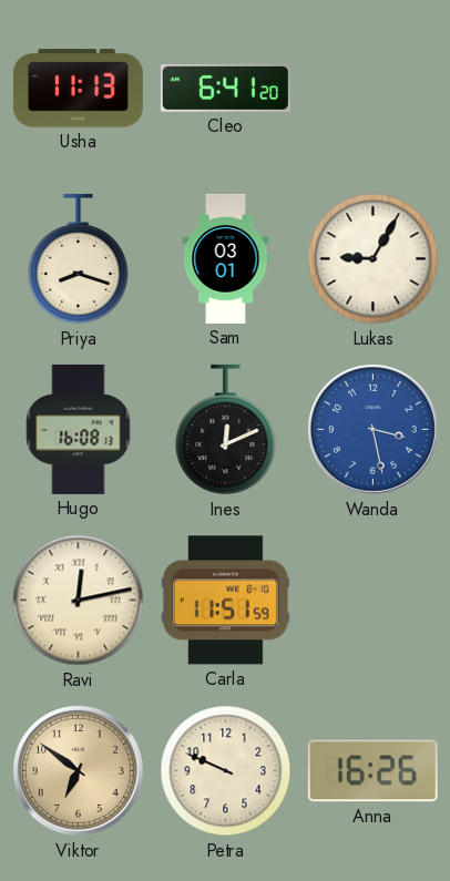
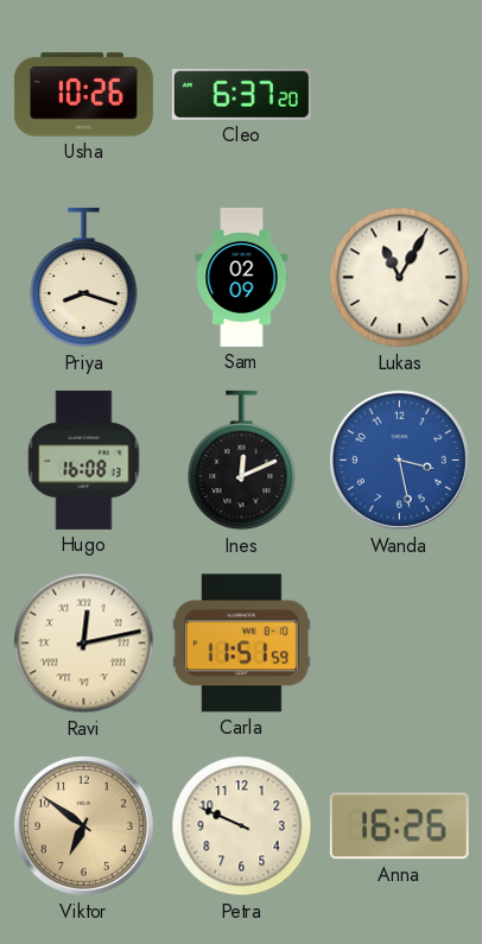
Usha: 11:13 -> 10:26 (83, 95)
Cleo: 6:41 -> 6:37 (241, 94)
Sam: 03:01 -> 02:09 (242, 277)
Lukas: 9:05 -> 11:05 (400, 278)
